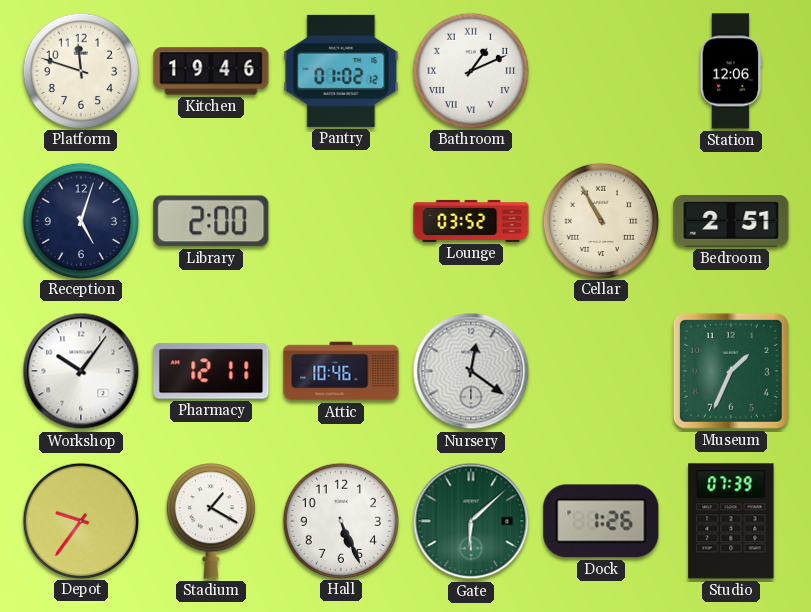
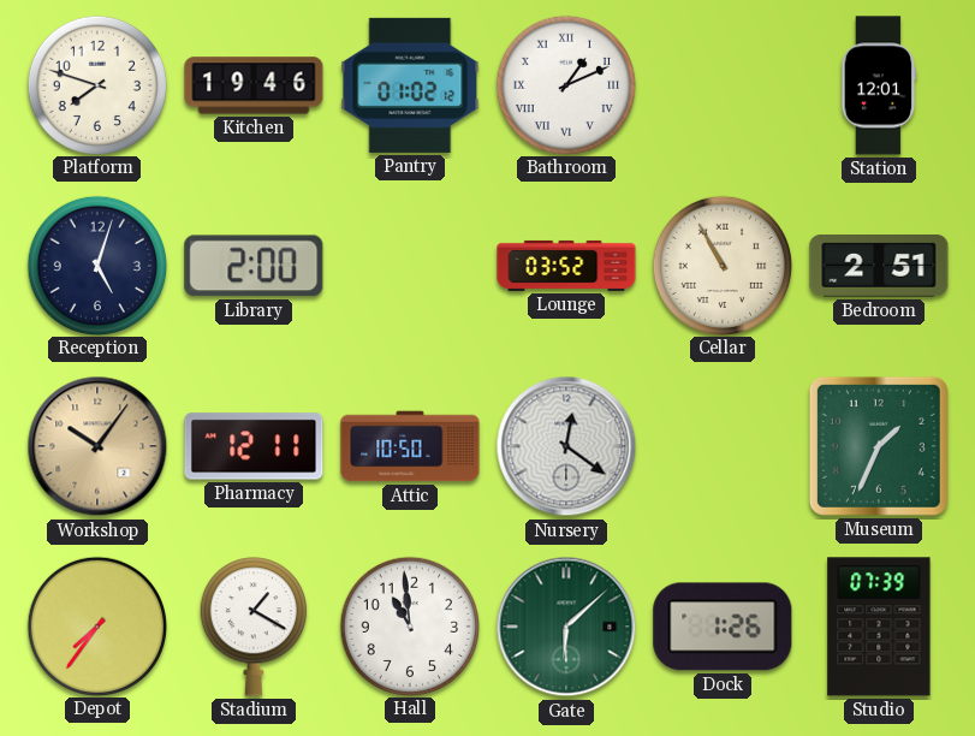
Platform: 11:48 -> 7:48 (96, 84)
Station: 12:06 -> 12:01 (879, 85)
Workshop dial: white -> champagne (97, 446)
Attic: 10:46 -> 10:50 (410, 446)
Depot: 9:36 -> 7:36 (96, 625)
Hall: 5:26 -> 10:59 (409, 625)
